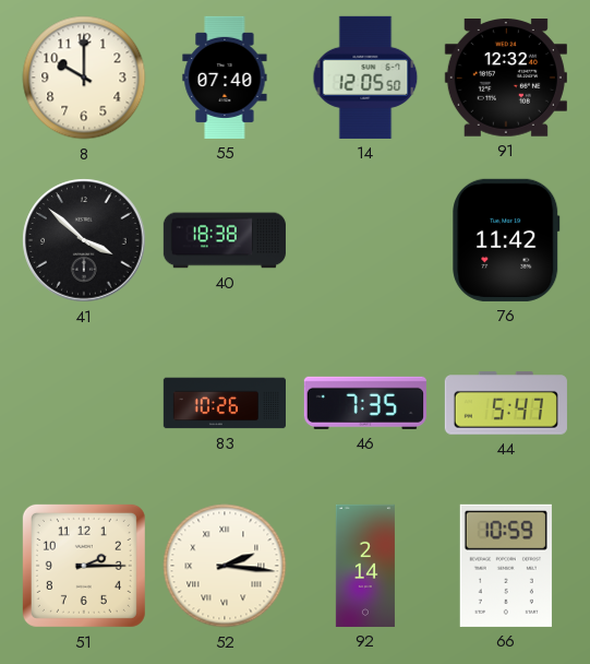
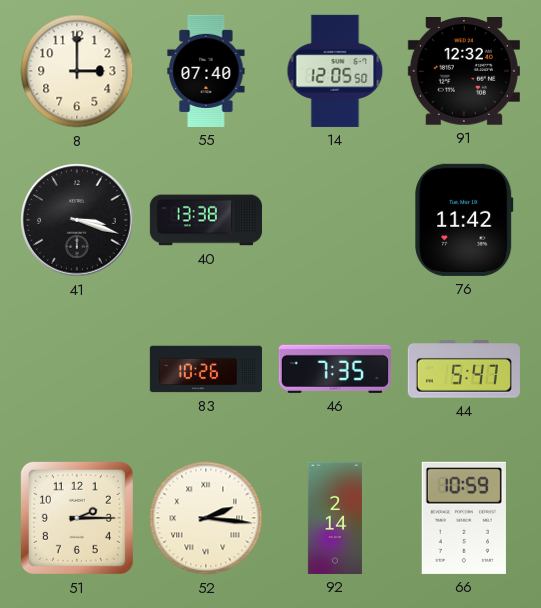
8: 10:00 -> 3:00 (77, 71)
41: 3:52 -> 3:18 (77, 220)
40: 18:38 -> 13:38 (206, 220)
